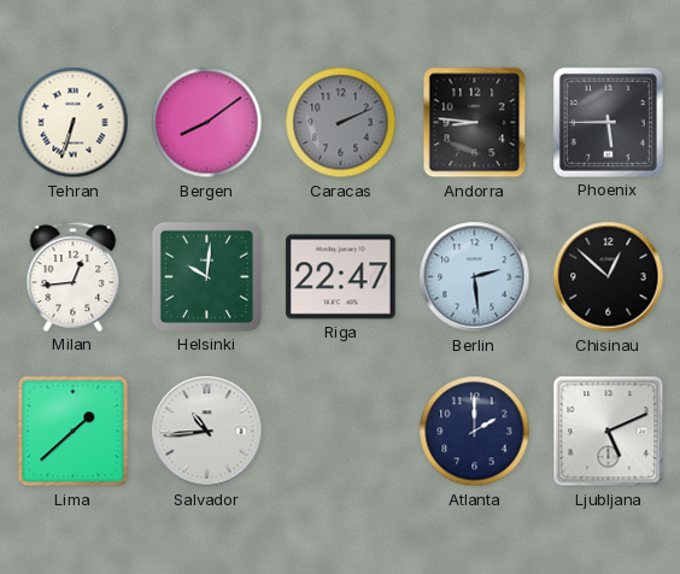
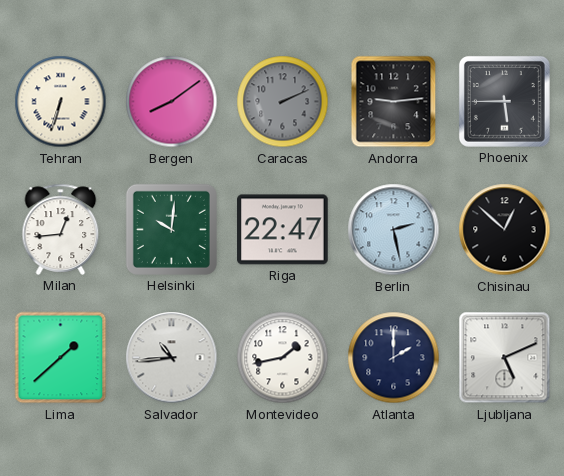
Andorra: 8:46 -> 9:14 (394, 102)
Berlin: 2:29 -> 2:28 (394, 230)
Montevideo: none -> 1:43 (283, 358)
